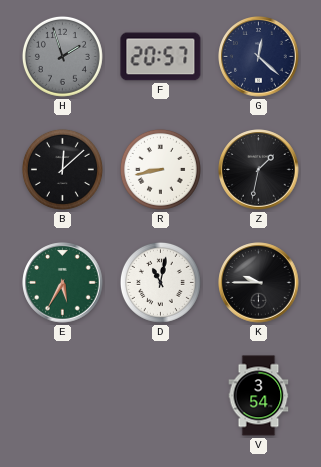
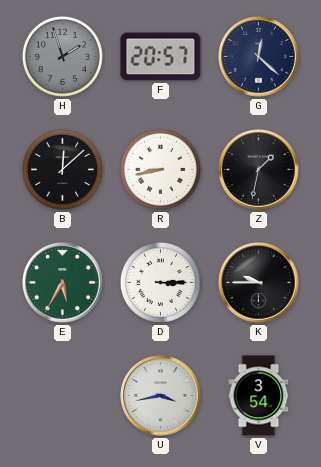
D: 11:02 -> 3:15 (160, 282)
U: none -> 3:43 (161, 396)
